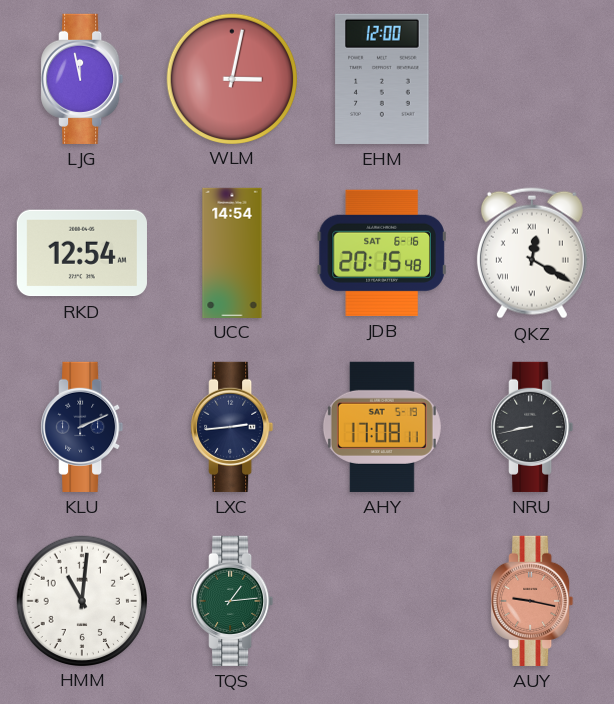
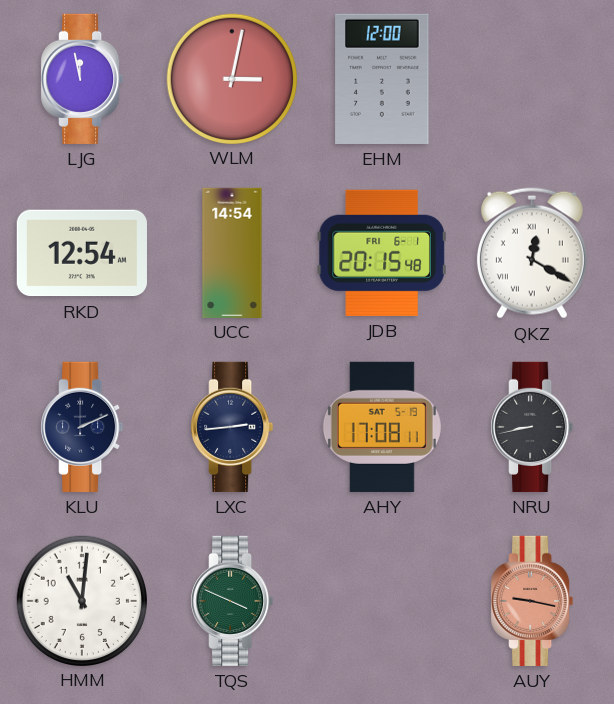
JDB date: SAT 6-16 -> FRI 6-1 (382, 253)
TQS: 1:14 -> 3:49 (232, 601)
